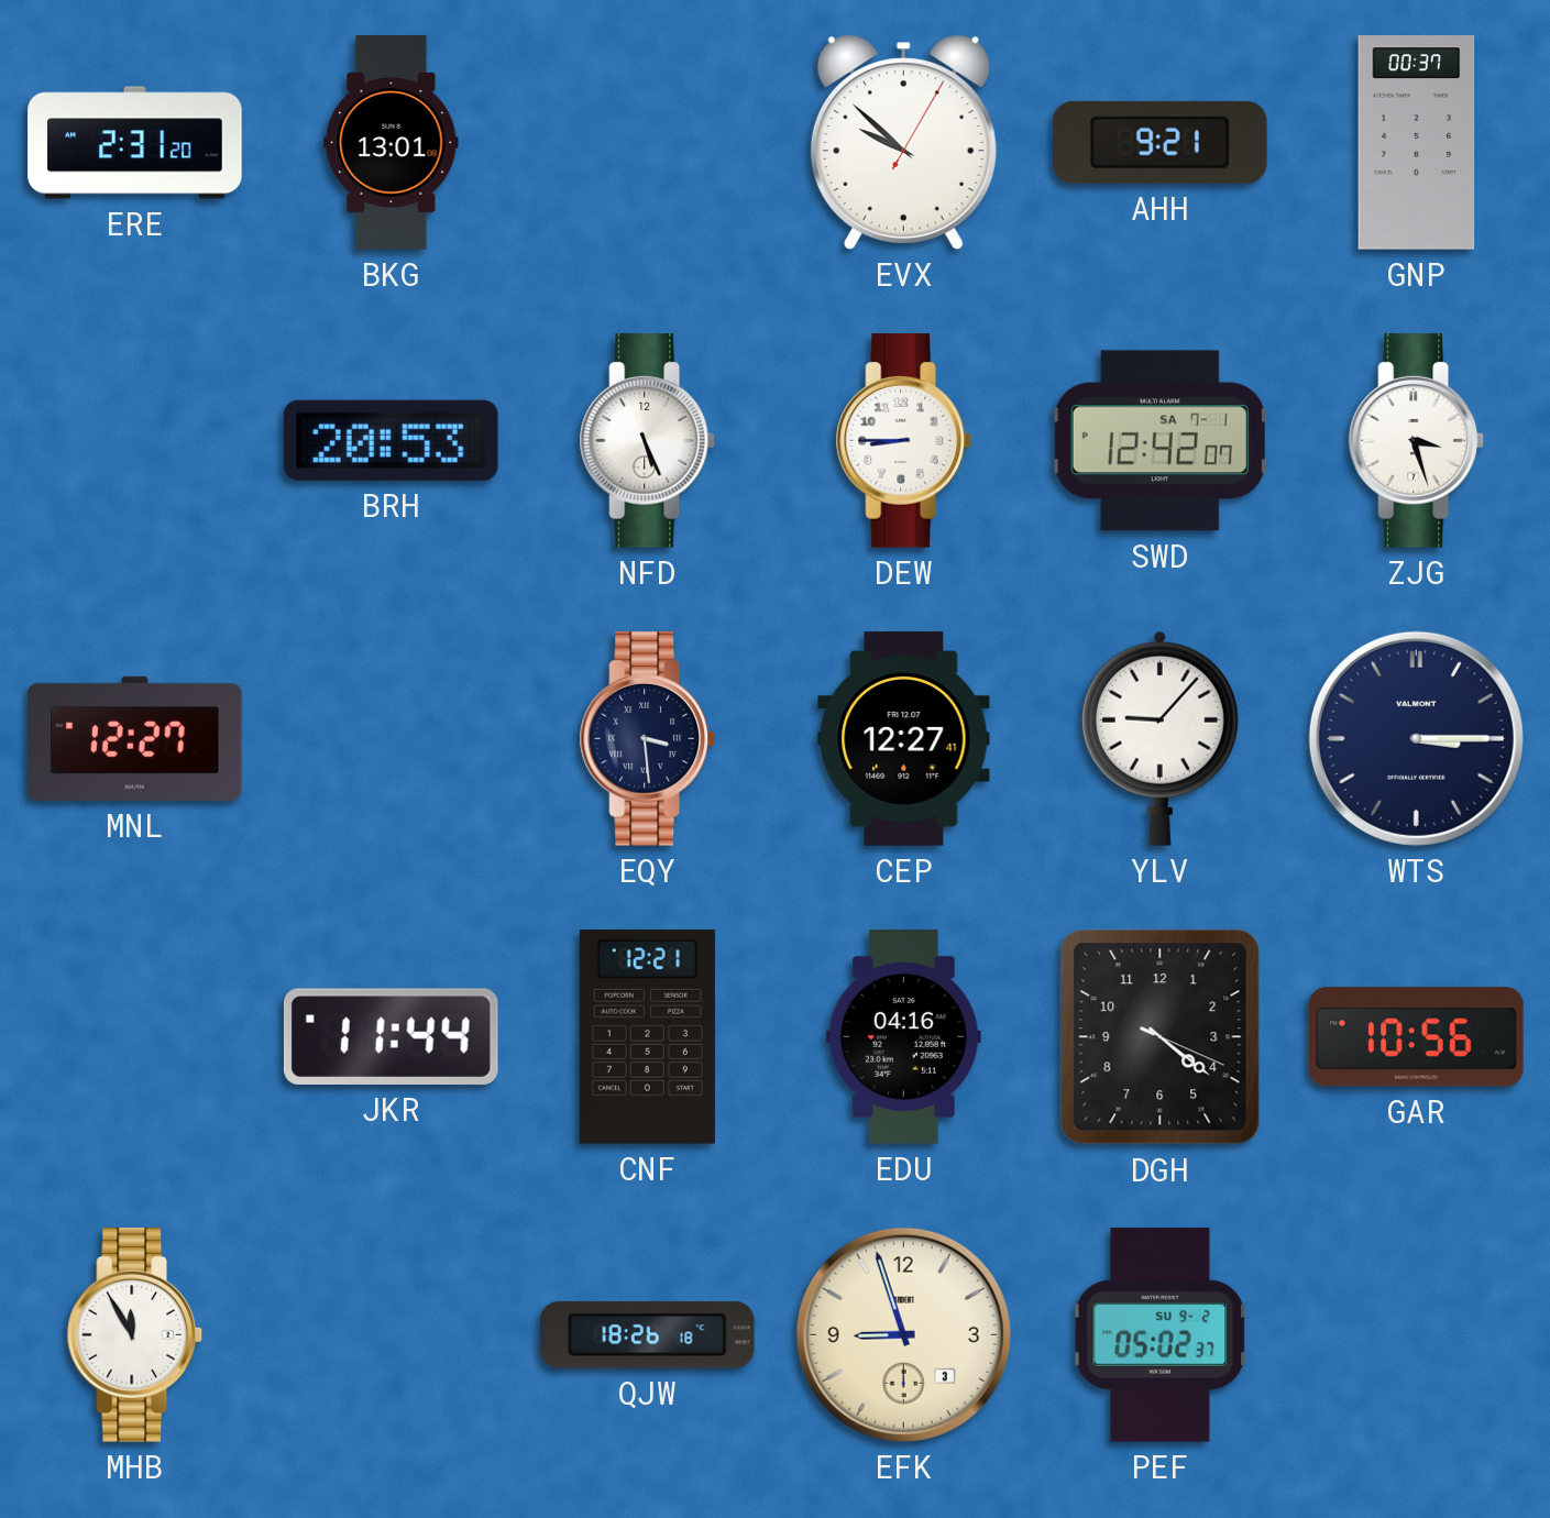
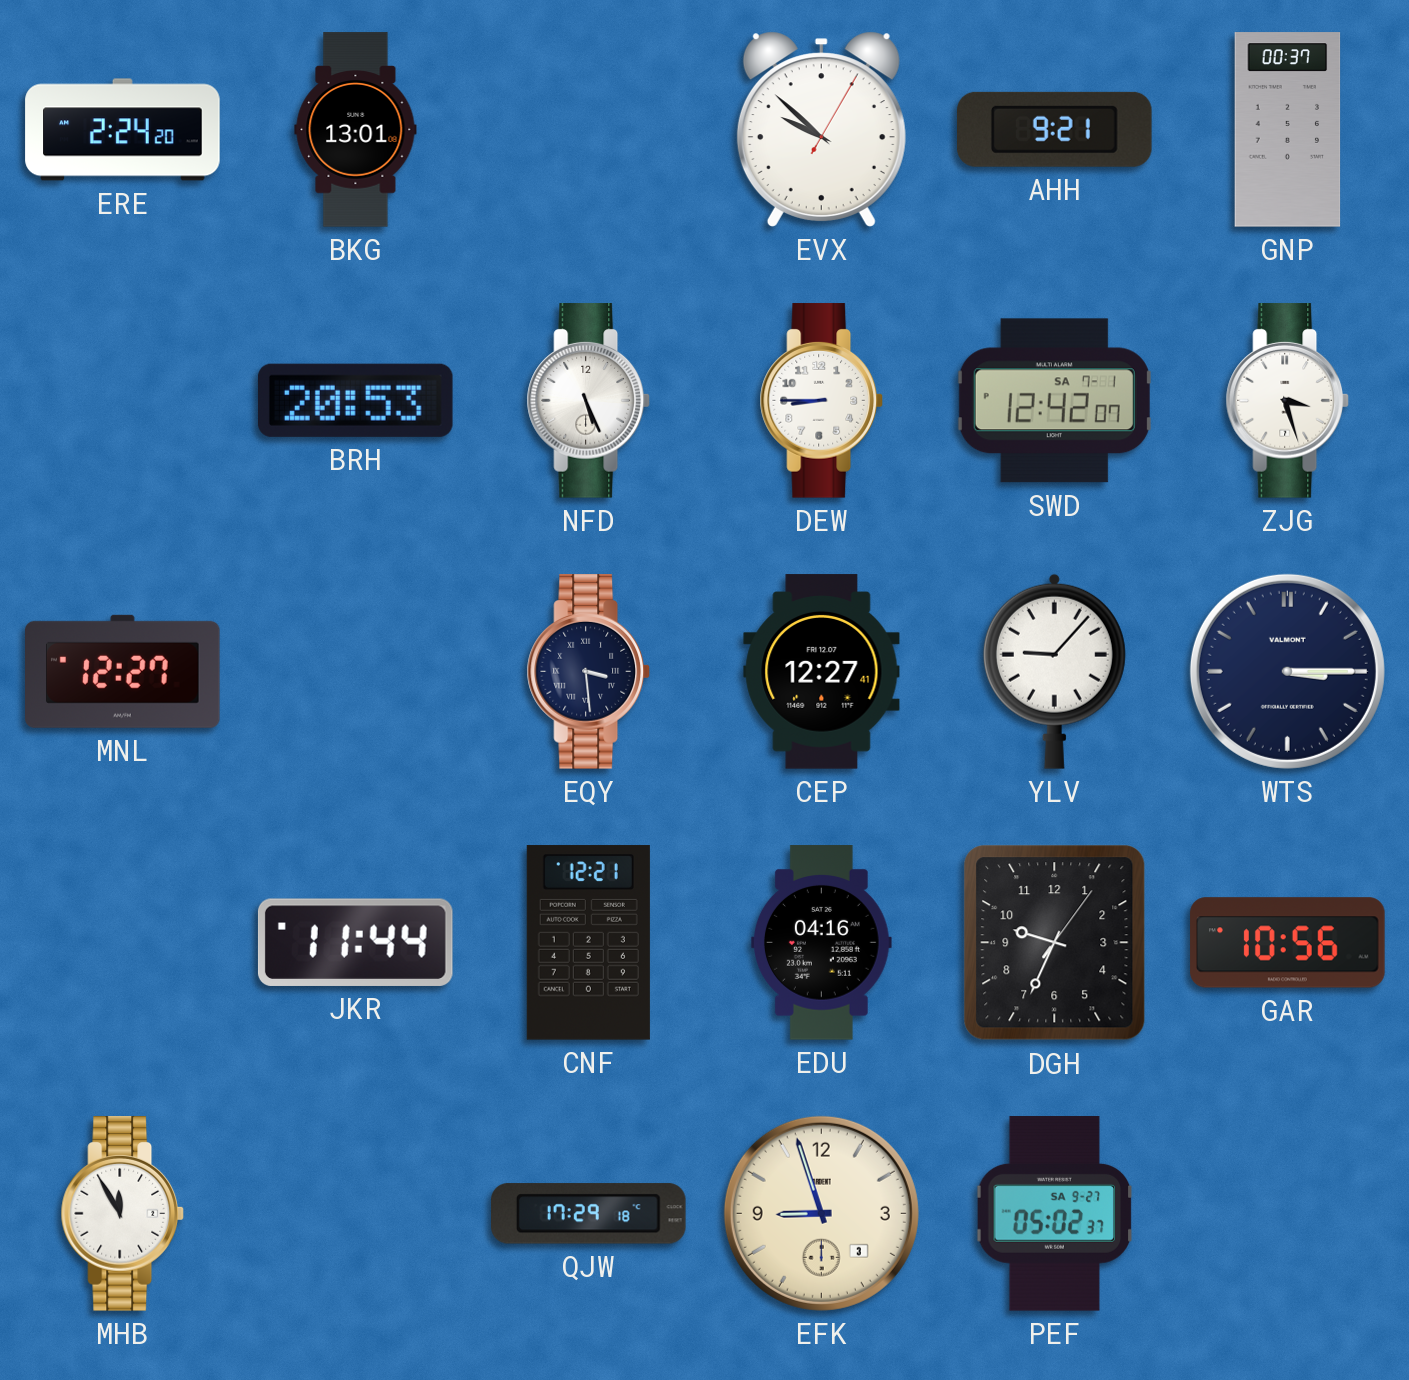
ERE: 2:31 -> 2:24 (123, 130)
DGH: 4:21 -> 9:34 (1055, 943)
QJW: 18:26 -> 17:29 (589, 1214)
PEF date: SU 9-2 -> SA 9-27 (1055, 1214)
